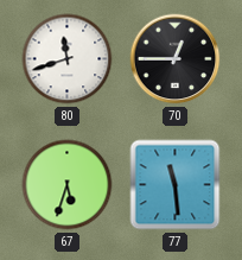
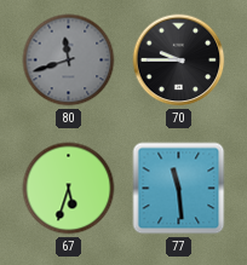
80 dial: white -> grey (69, 61)
70: 12:45 -> 9:45 (179, 61)
